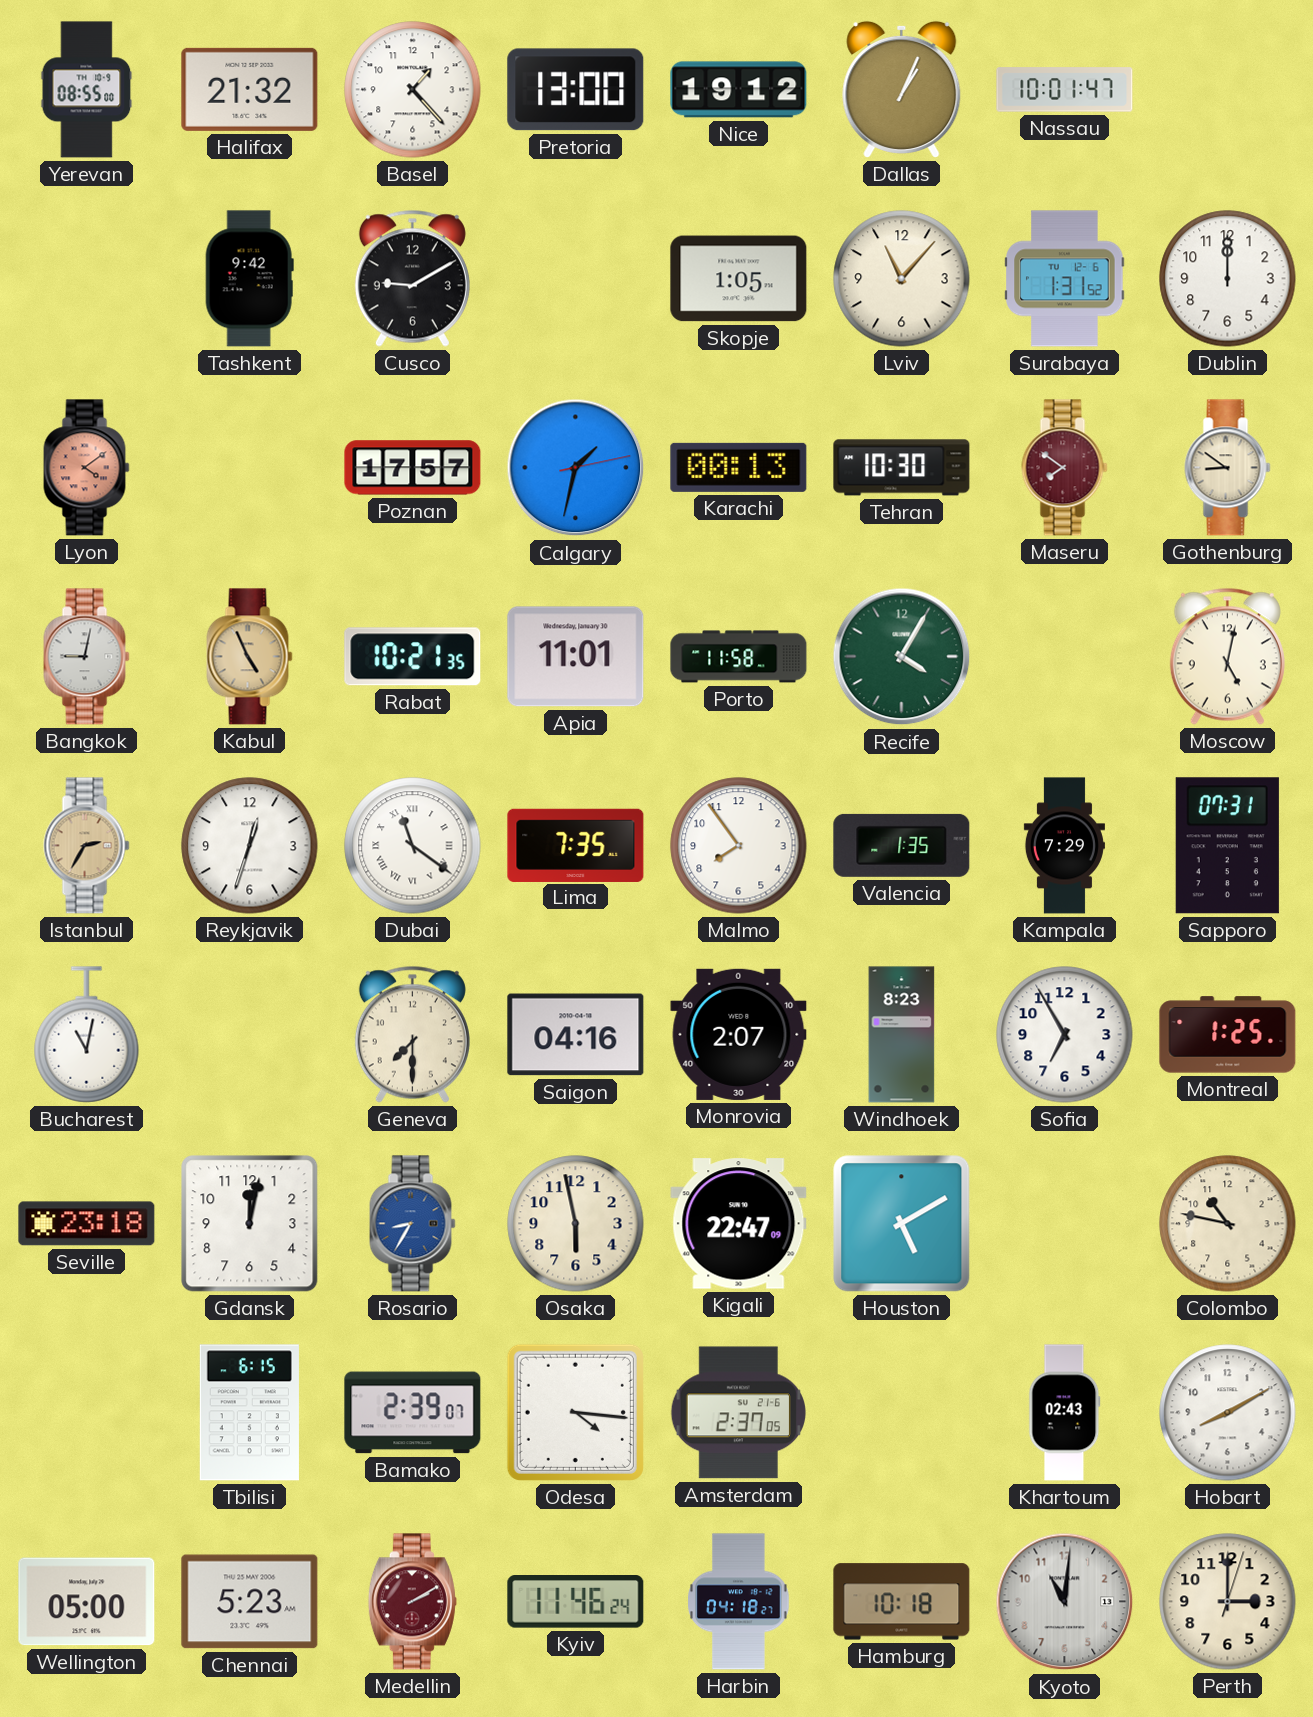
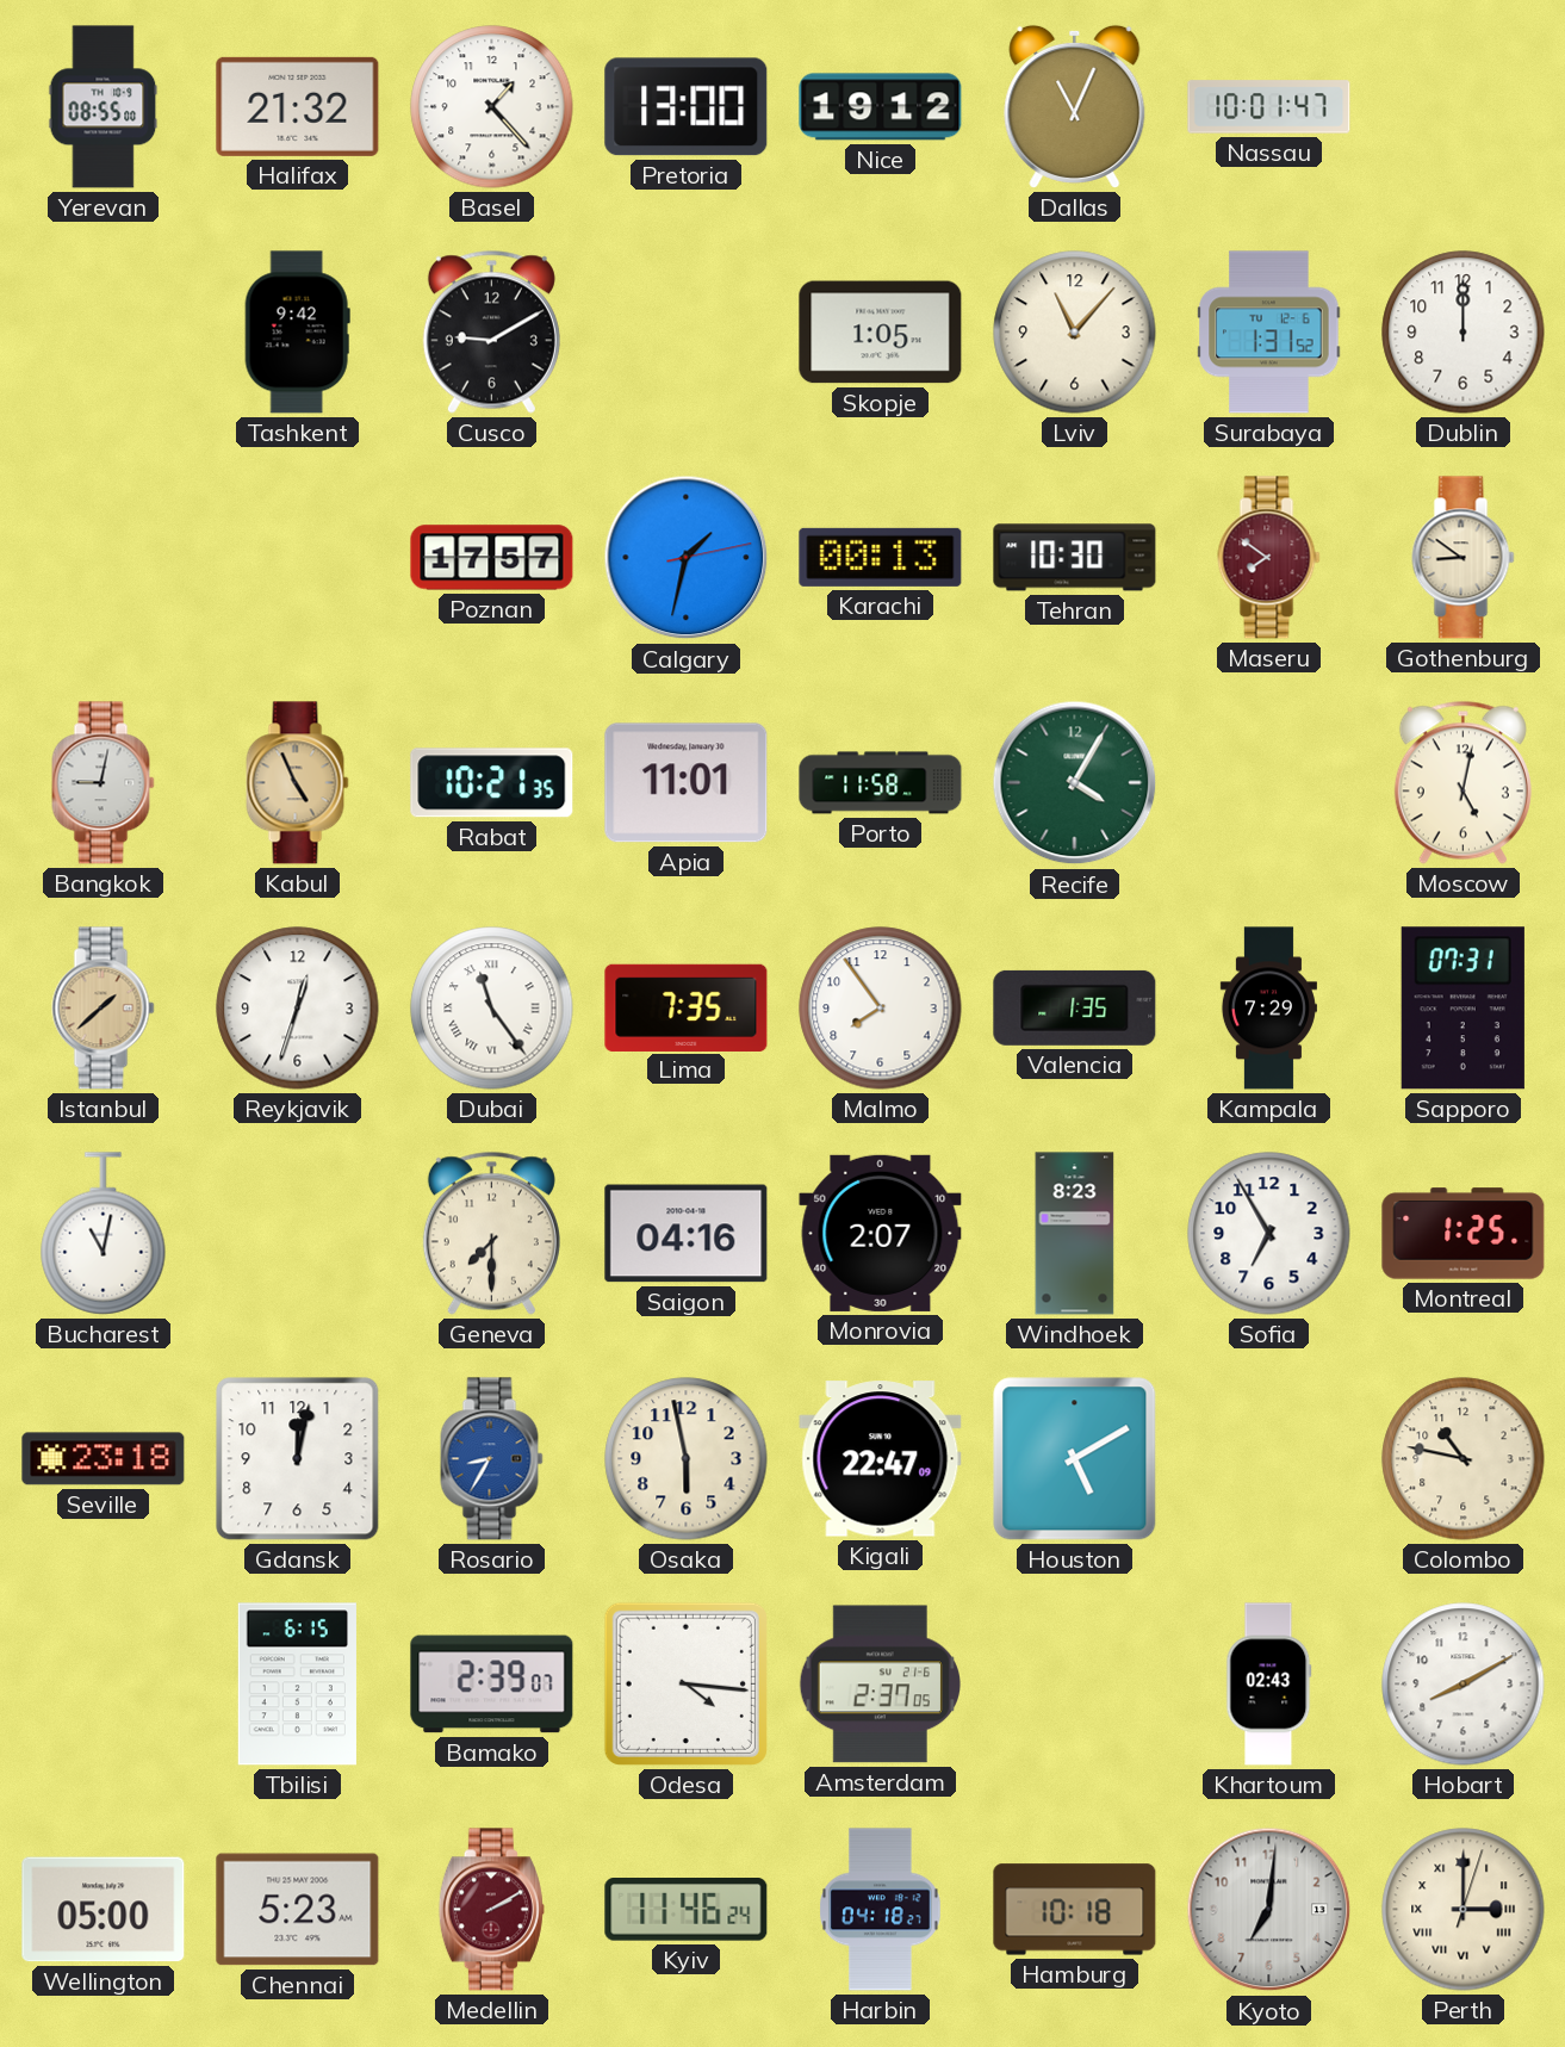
Dallas: 1:04 -> 11:04 (1075, 106)
Lyon: 4:09 -> none (87, 468)
Istanbul: 2:35 -> 1:38 (104, 1009)
Dubai: 11:21 -> 11:24 (492, 1009)
Kyoto: 11:01 -> 7:01 (1269, 1910)
Perth numerals: Arabic -> Roman (1464, 1910)
